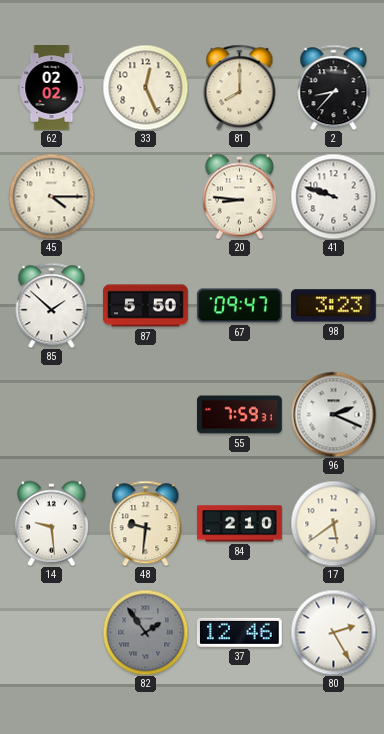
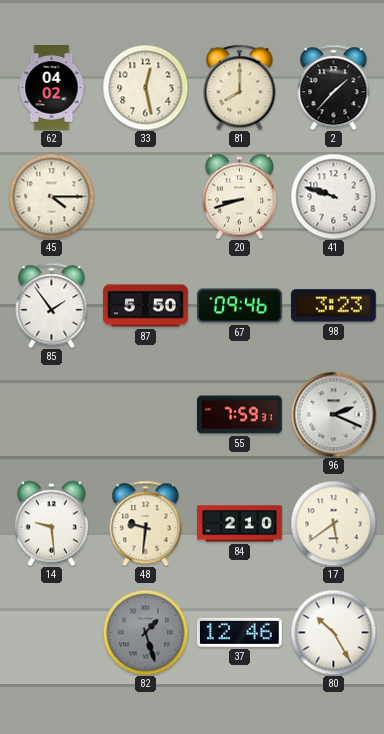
62: 02:02 -> 04:02 (52, 88)
33: 12:26 -> 12:28 (145, 87)
2: 8:37 -> 1:37 (334, 87)
20: 8:46 -> 8:42 (239, 196)
85: 1:52 -> 1:54 (52, 305)
67: 09:47 -> 09:46 (239, 306)
82: 1:54 -> 1:27 (145, 632)
80: 2:25 -> 10:25 (333, 632)
